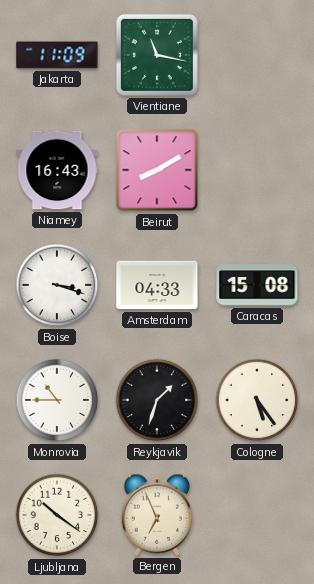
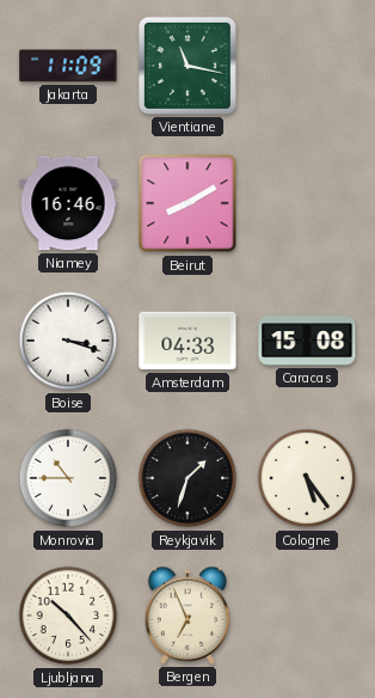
Niamey: 16:43 -> 16:46 (68, 203)
Ljubljana: 10:21 -> 10:23 (68, 616)
